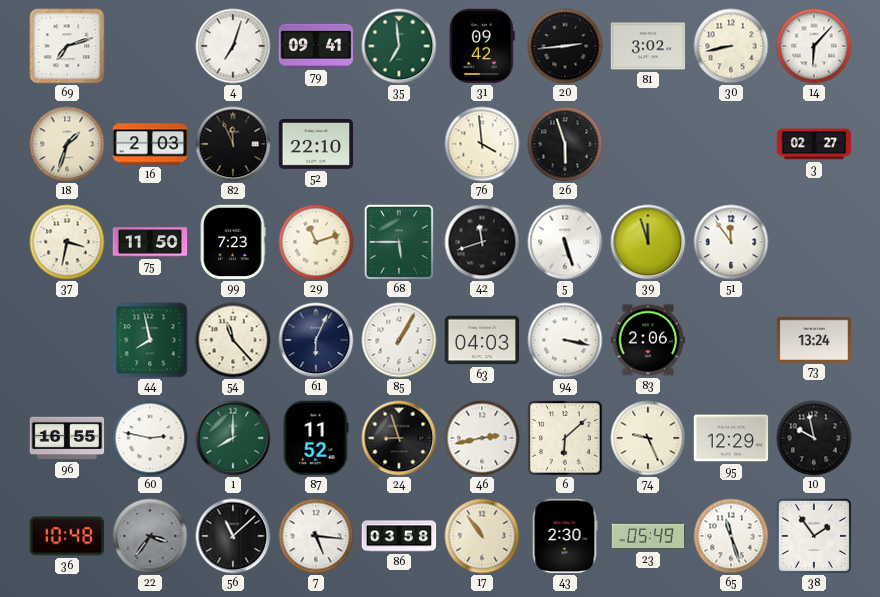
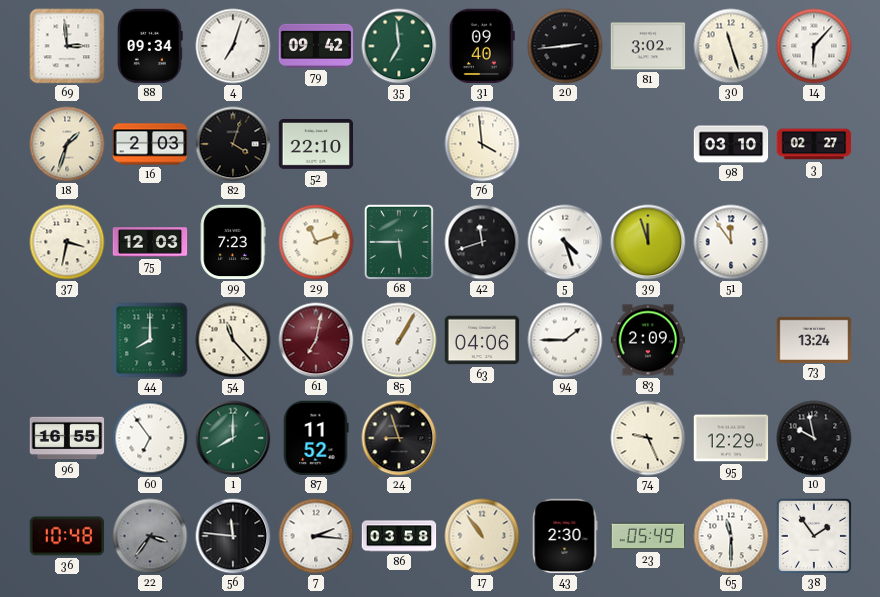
69: 7:12 -> 2:59 (67, 46)
88: none -> 09:34 (151, 46)
79: 09:41 -> 09:42 (316, 46)
31: 09:42 -> 09:40 (482, 46)
30: 8:43 -> 11:27 (731, 46)
82: 11:56 -> 4:03 (233, 144)
26: 5:57 -> none (565, 144)
98: none -> 03:10 (731, 144)
75: 11:50 -> 12:03 (150, 242)
5: 5:27 -> 4:27 (565, 242)
44: 7:58 -> 8:00 (150, 340)
61: 6:04 -> 7:02 (316, 340)
61 dial: navy -> burgundy (316, 340)
63: 04:03 -> 04:06 (482, 340)
94: 3:17 -> 1:45 (565, 340)
83: 2:06 -> 2:09 (648, 340)
60: 2:47 -> 6:54 (150, 438)
46: 2:43 -> none (482, 438)
6: 6:08 -> none (565, 438)
56: 11:08 -> 11:46 (233, 536)
7: 5:16 -> 2:16 (316, 536)
65: 11:27 -> 11:30 (731, 536)
